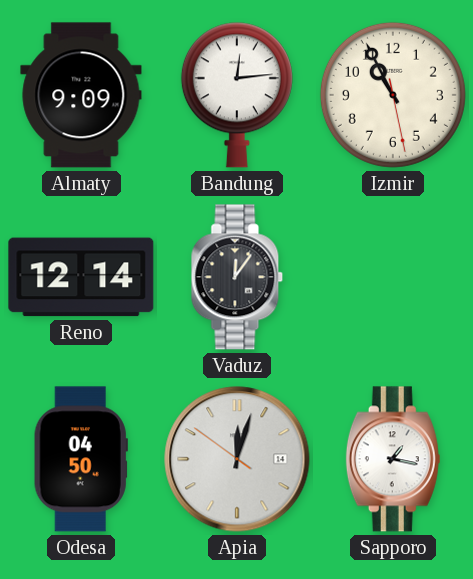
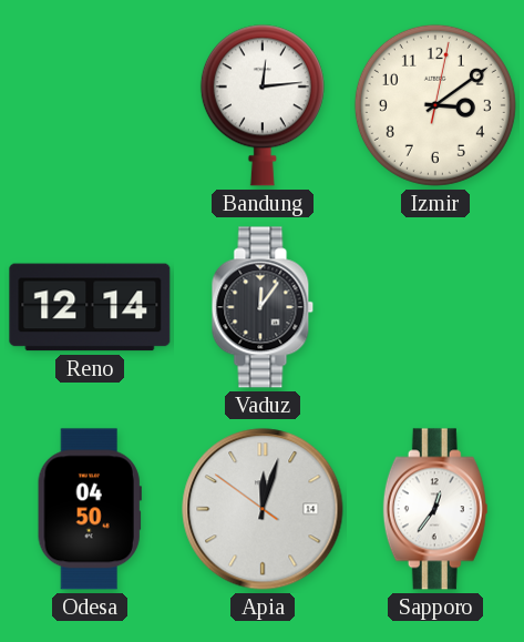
Almaty: 9:09 -> none (81, 95)
Izmir: 10:55 -> 3:09 (435, 105)
Sapporo: 1:17 -> 12:36 (435, 509)
